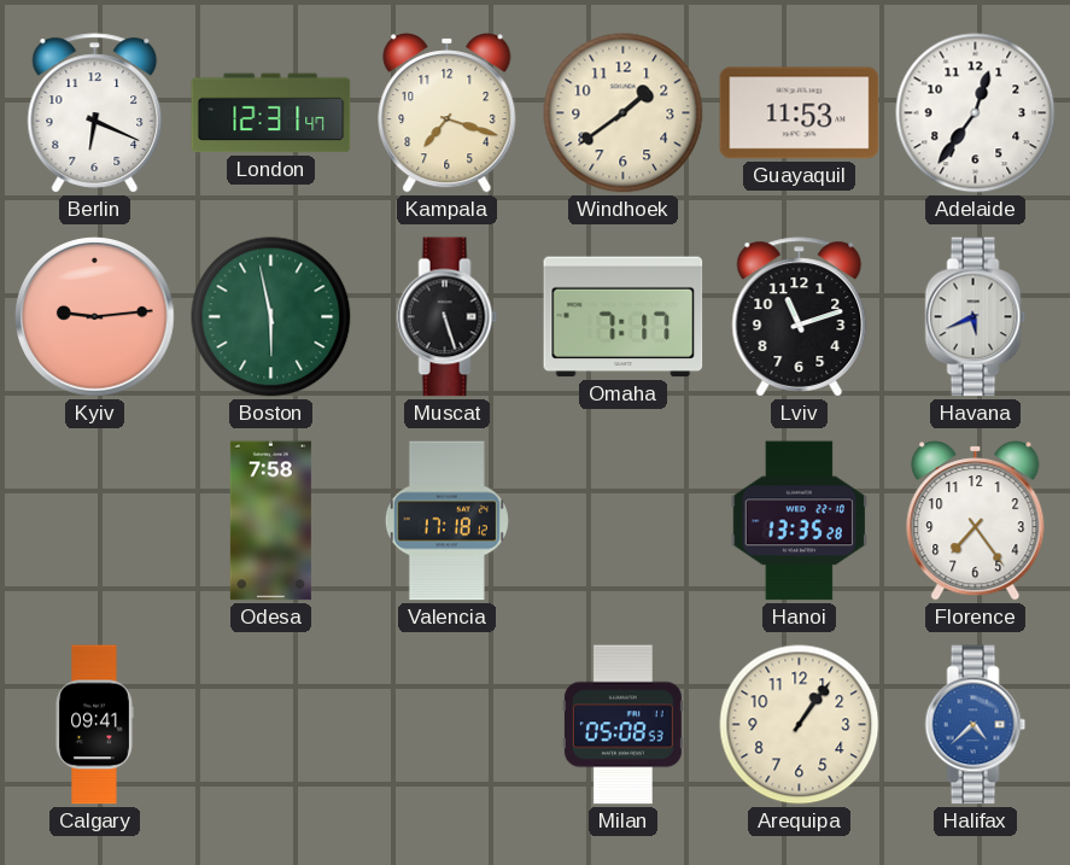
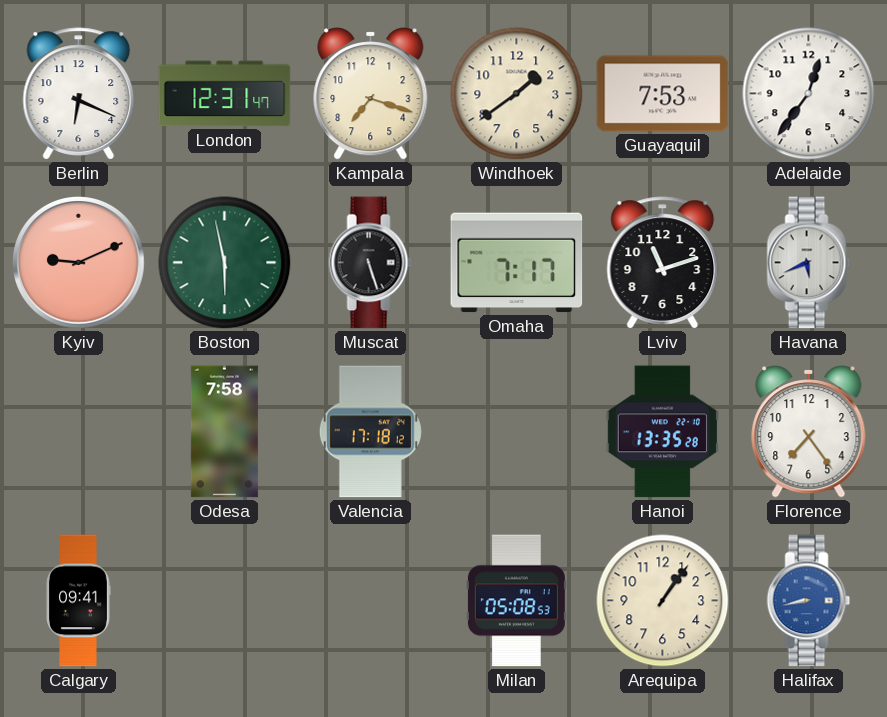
Guayaquil: 11:53 -> 7:53 (663, 94)
Kyiv: 9:14 -> 9:11 (79, 263)
Halifax: 4:38 -> 8:43 (809, 601)
